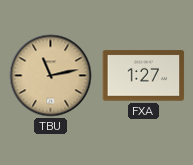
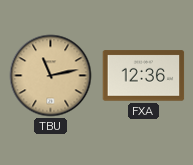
FXA: 1:27 -> 12:36 (144, 76)
